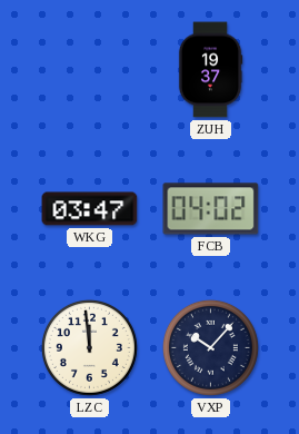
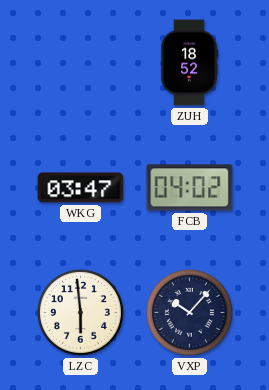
ZUH: 19:37 -> 18:52 (189, 63)
LZC: 11:59 -> 5:59 (80, 312)
